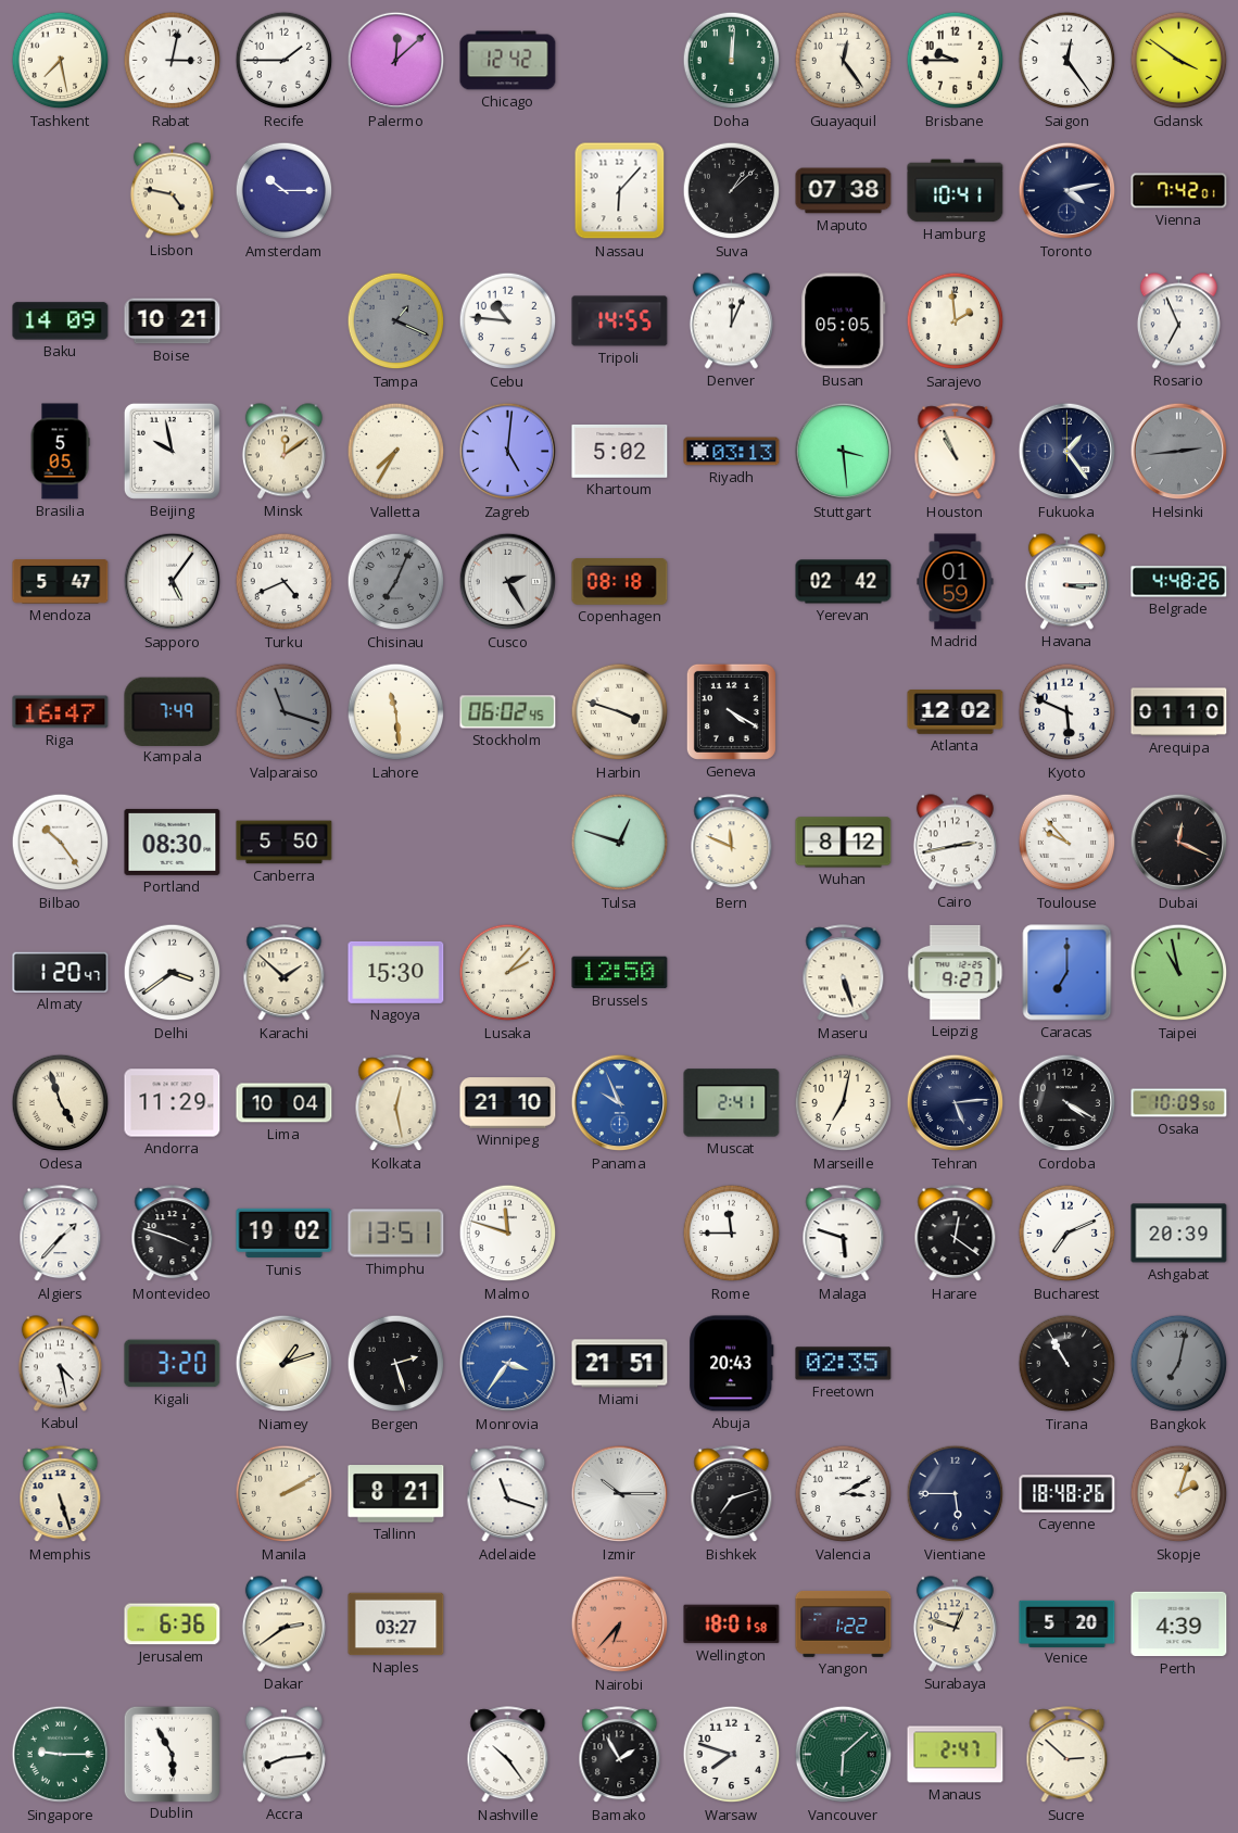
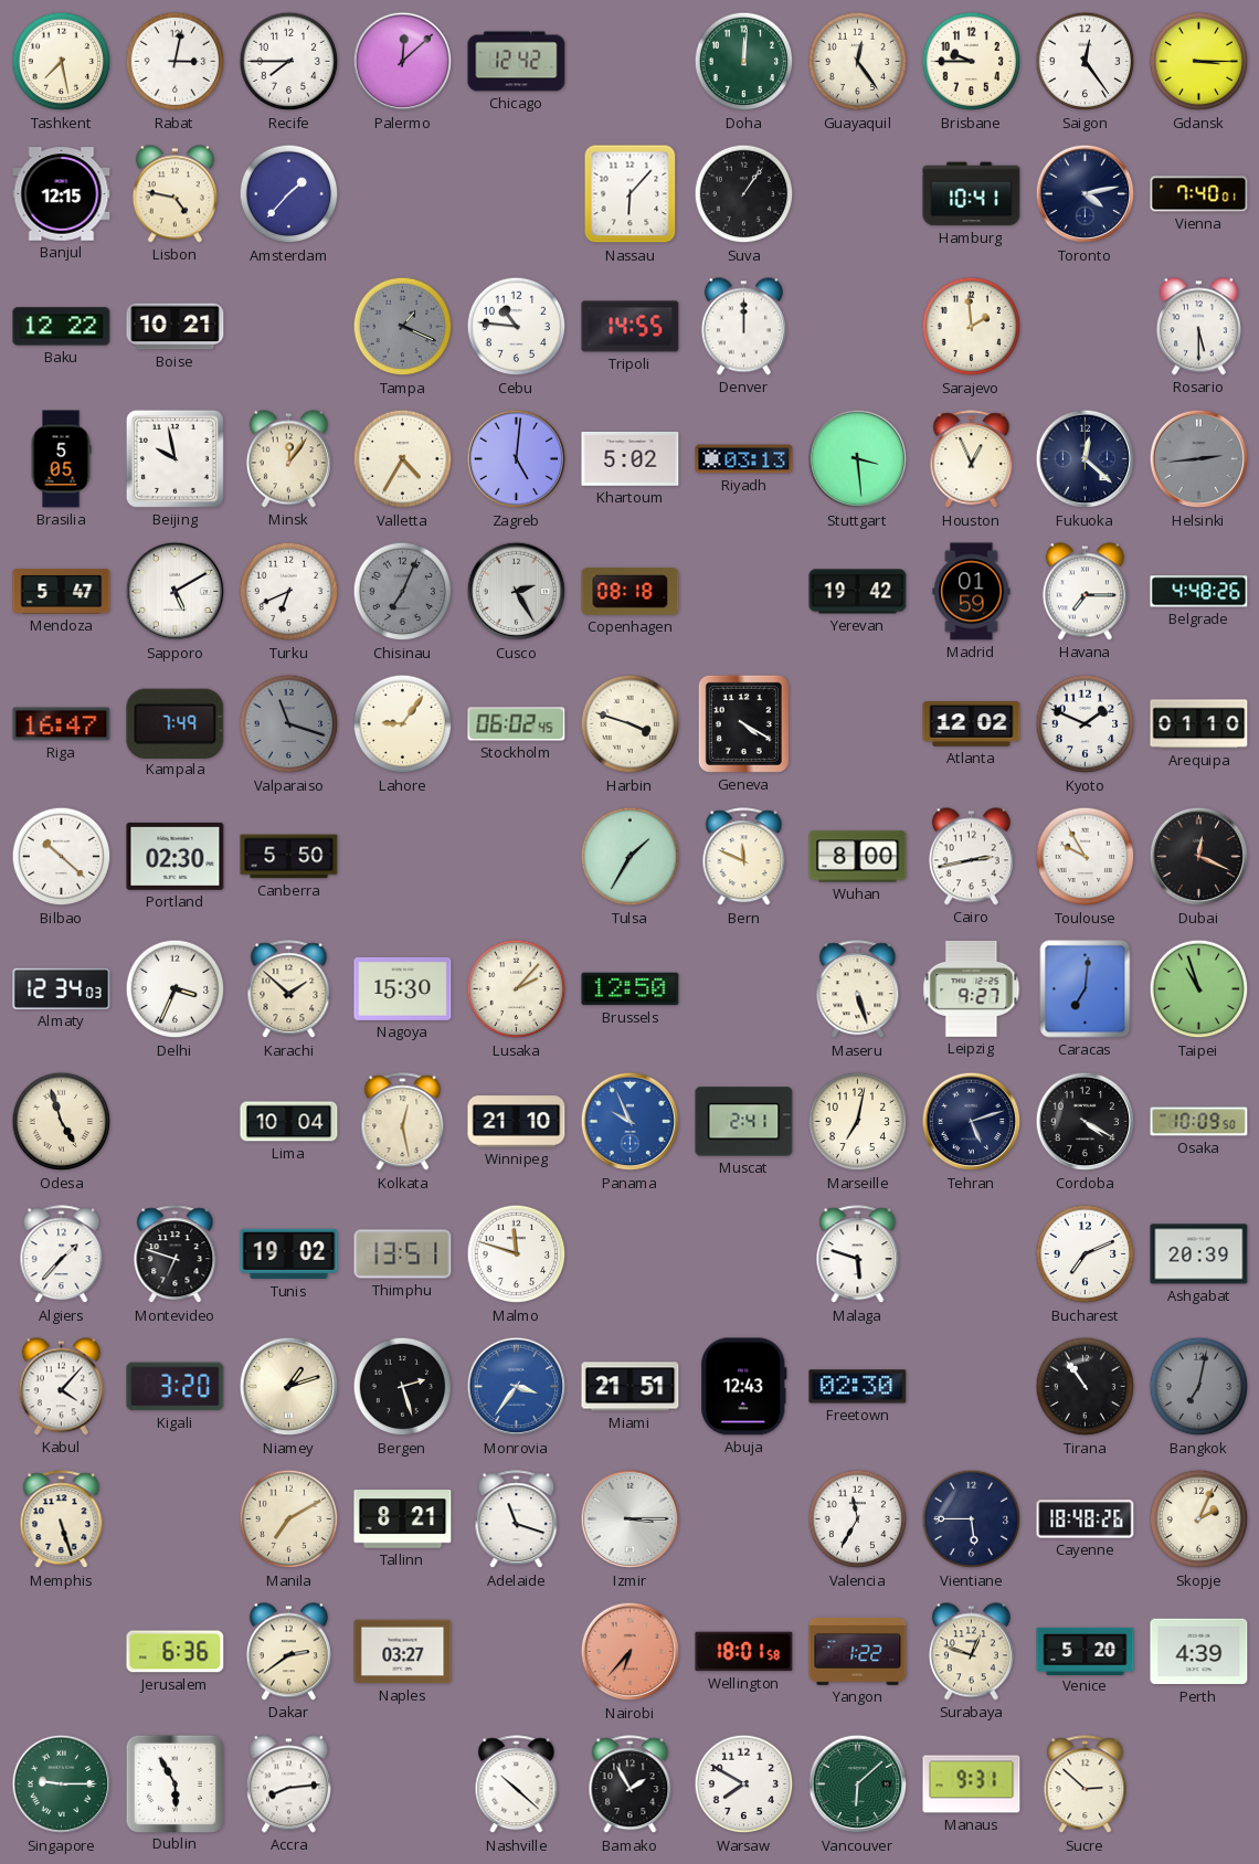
Recife: 1:45 -> 7:45 (289, 62)
Gdansk: 3:51 -> 3:15 (1199, 62)
Banjul: none -> 12:15 (62, 194)
Amsterdam: 10:15 -> 1:37 (289, 194)
Suva: 1:08 -> 1:06 (744, 194)
Maputo: 07:38 -> none (844, 191)
Vienna: 7:42 -> 7:40 (1199, 194)
Baku: 14:09 -> 12:22 (62, 327)
Denver: 12:04 -> 12:00 (743, 327)
Busan: 05:05 -> none (844, 321)
Rosario: 6:56 -> 5:30 (1198, 327)
Minsk: 12:09 -> 12:06 (288, 459)
Valletta: 7:35 -> 4:35 (403, 459)
Houston: 10:56 -> 12:56 (972, 459)
Fukuoka: 1:24 -> 12:22 (1086, 459)
Sapporo: 5:06 -> 5:10 (176, 592)
Turku: 4:41 -> 6:41 (289, 592)
Yerevan: 02:42 -> 19:42 (858, 592)
Havana: 3:15 -> 7:15 (1085, 592)
Lahore: 11:29 -> 9:06 (403, 724)
Kyoto: 5:49 -> 1:49 (1086, 724)
Bilbao: 10:24 -> 10:22 (62, 857)
Portland: 08:30 -> 02:30 (176, 856)
Tulsa: 12:48 -> 1:35 (631, 857)
Wuhan: 8:12 -> 8:00 (858, 857)
Toulouse: 9:53 -> 9:55 (1086, 857)
Almaty: 1:20 -> 12:34 (62, 988)
Delhi: 3:39 -> 3:34 (176, 989)
Caracas: 7:00 -> 7:01 (1086, 989)
Taipei: 10:58 -> 10:57 (1199, 989)
Andorra: 11:29 -> none (173, 1103)
Tehran: 5:14 -> 5:12 (972, 1122)
Montevideo: 3:48 -> 6:48 (176, 1254)
Rome: 11:45 -> none (732, 1234)
Harare: 12:21 -> none (956, 1234)
Kabul: 4:28 -> 4:07 (61, 1387)
Abuja: 20:43 -> 12:43 (744, 1387)
Freetown: 02:35 -> 02:30 (858, 1387)
Tirana: 10:55 -> 10:54 (1086, 1387)
Manila: 2:10 -> 7:10 (289, 1519)
Izmir: 10:15 -> 3:15 (631, 1519)
Bishkek: 7:12 -> none (732, 1494)
Valencia: 3:10 -> 11:35 (858, 1519)
Skopje: 2:03 -> 2:04 (1199, 1519)
Nashville: 10:24 -> 10:22 (517, 1784)
Warsaw: 7:48 -> 7:50 (744, 1784)
Manaus: 2:47 -> 9:31 (972, 1784)
